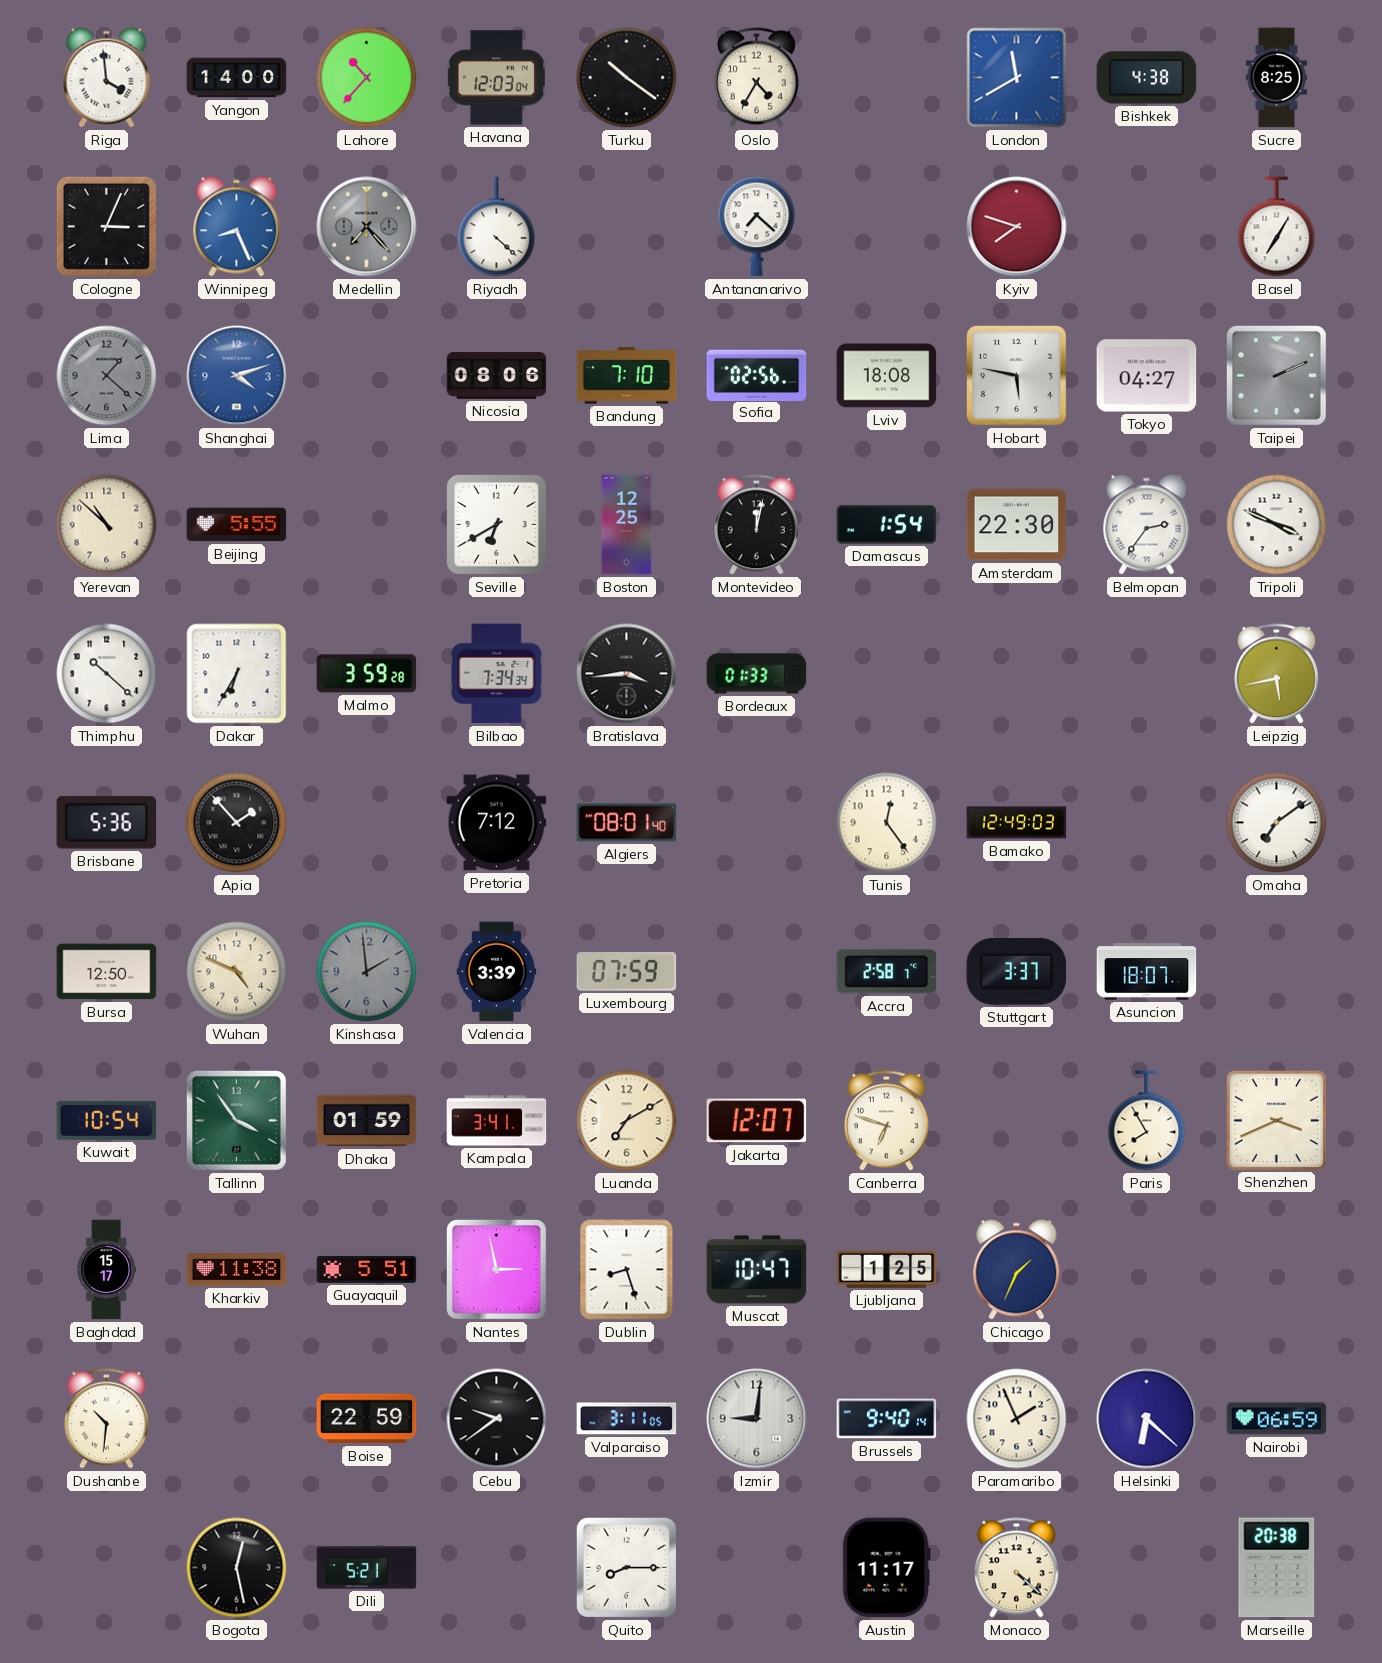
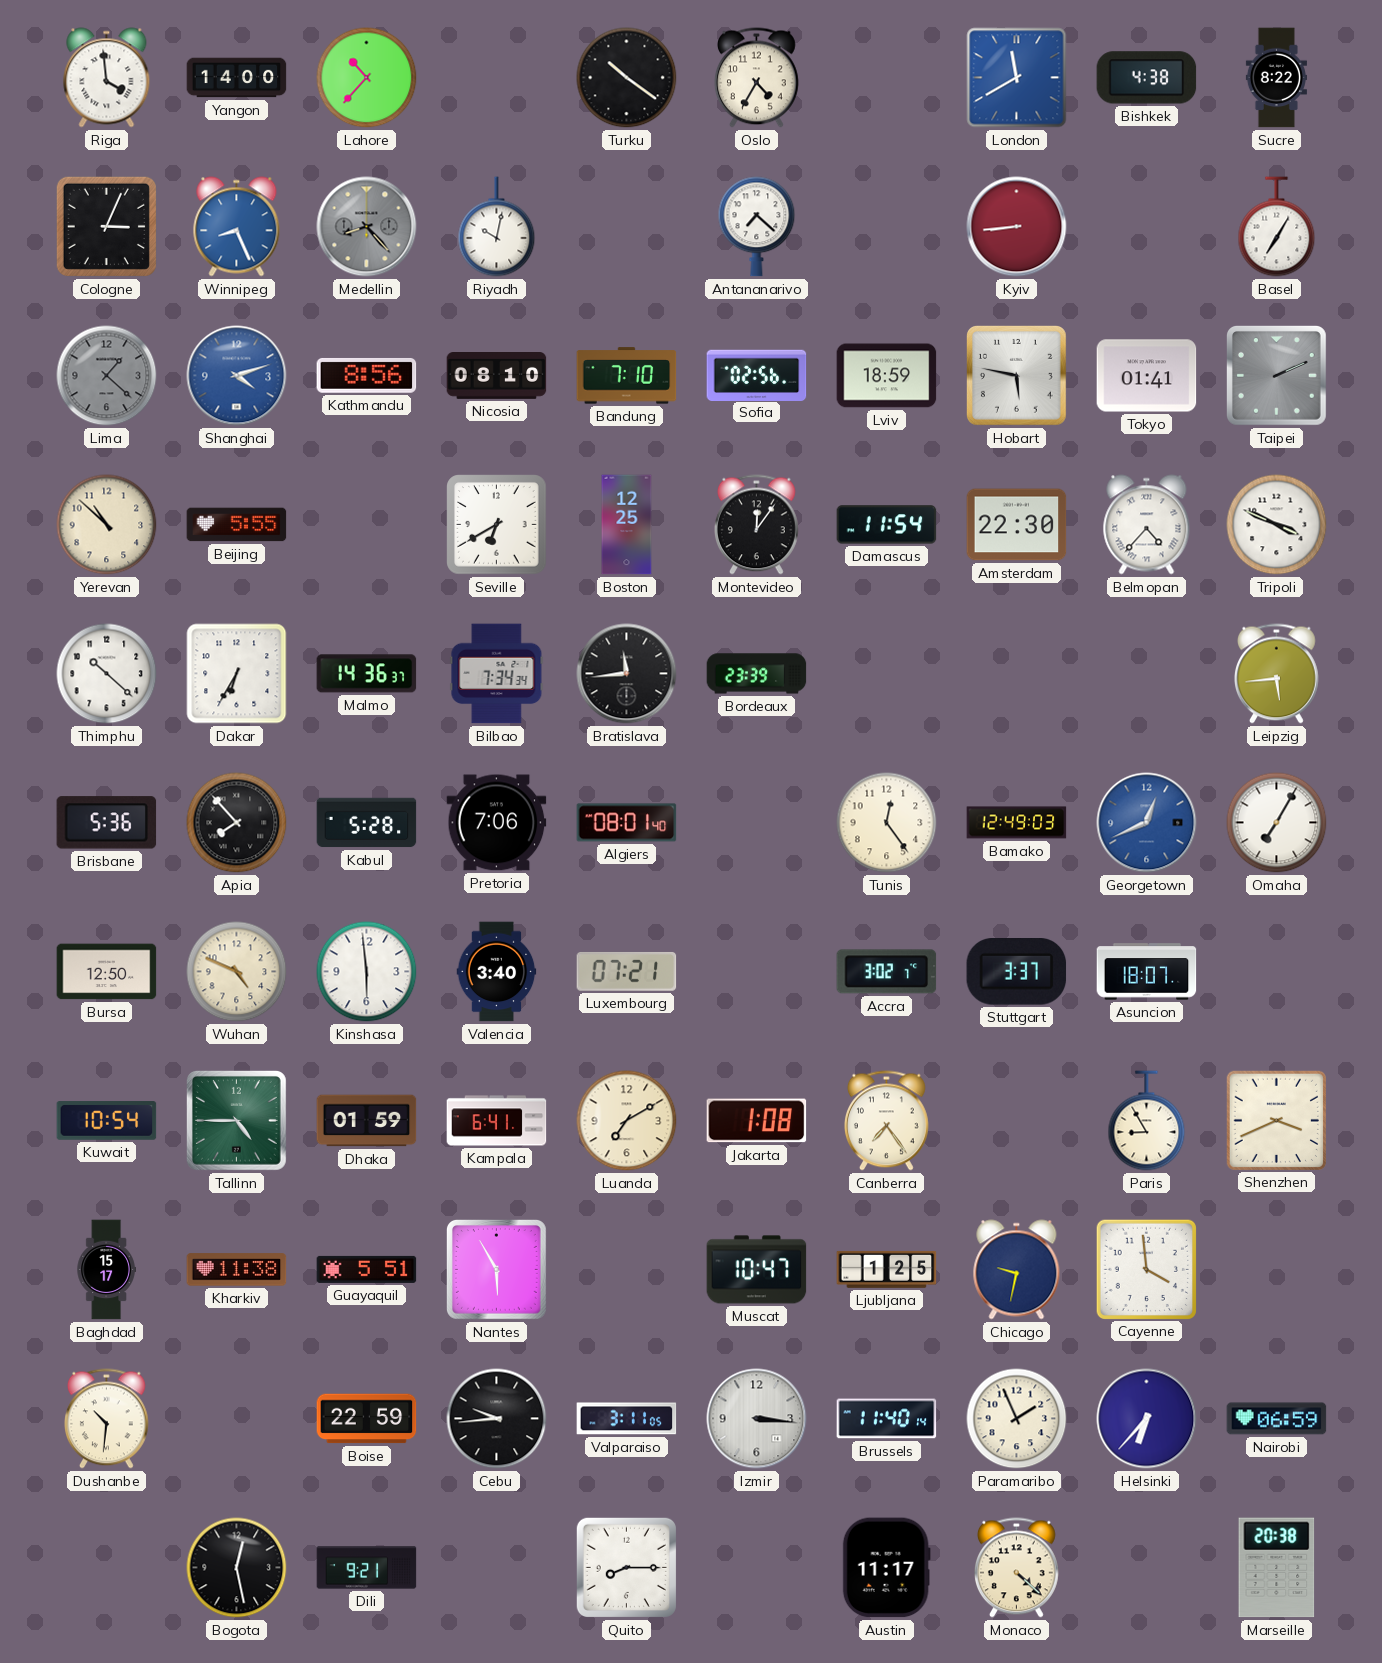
Havana: 12:03 -> none (496, 78)
Sucre: 8:25 -> 8:22 (1276, 78)
Medellin: 7:23 -> 8:23 (367, 227)
Riyadh: 4:22 -> 10:02 (497, 227)
Kyiv: 7:48 -> 8:44 (1017, 227)
Kathmandu: none -> 8:56 (367, 375)
Nicosia: 08:06 -> 08:10 (497, 376)
Lviv: 18:08 -> 18:59 (887, 376)
Tokyo: 04:27 -> 01:41 (1147, 376)
Montevideo: 12:02 -> 12:06 (757, 525)
Damascus: 1:54 -> 11:54 (887, 525)
Belmopan: 2:36 -> 4:37 (1147, 525)
Malmo: 3:59 -> 14:36 (367, 674)
Bratislava: 3:44 -> 11:44 (627, 674)
Bordeaux: 01:33 -> 23:39 (757, 674)
Leipzig: 5:43 -> 5:44 (1277, 674)
Apia: 1:53 -> 7:53 (237, 823)
Kabul: none -> 5:28 (367, 823)
Pretoria: 7:12 -> 7:06 (497, 823)
Georgetown: none -> 12:41 (1147, 823)
Omaha: 7:09 -> 7:05 (1277, 823)
Kinshasa: 1:59 -> 5:59 (367, 972)
Kinshasa dial: grey -> white (367, 972)
Valencia: 3:39 -> 3:40 (497, 972)
Luxembourg: 07:59 -> 07:21 (627, 971)
Accra: 2:58 -> 3:02 (887, 972)
Tallinn: 3:54 -> 4:45 (236, 1120)
Kampala: 3:41 -> 6:41 (497, 1121)
Jakarta: 12:07 -> 1:08 (757, 1121)
Canberra: 6:48 -> 7:24 (887, 1121)
Paris: 7:55 -> 8:55 (1147, 1121)
Nantes: 2:58 -> 5:55 (496, 1269)
Dublin: 8:27 -> none (627, 1270)
Chicago: 1:34 -> 9:32 (1017, 1270)
Cayenne: none -> 3:59 (1146, 1269)
Cebu: 9:39 -> 9:44 (497, 1419)
Izmir: 9:01 -> 3:16 (757, 1419)
Brussels: 9:40 -> 11:40 (887, 1419)
Helsinki: 6:22 -> 6:37 (1147, 1419)
Dili: 5:21 -> 9:21 (367, 1568)
